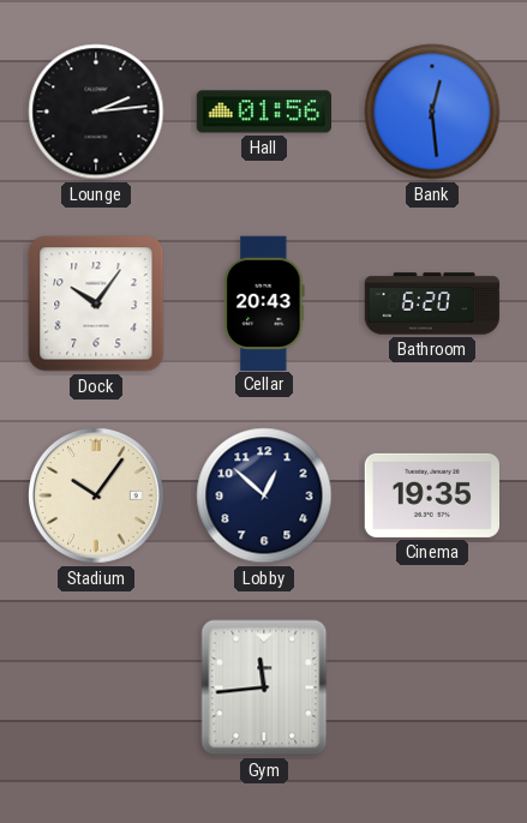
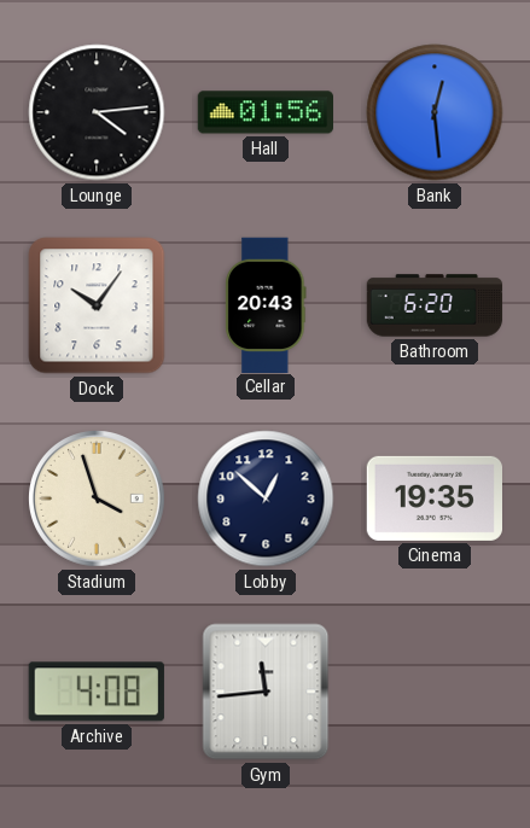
Lounge: 2:14 -> 4:14 (97, 112)
Stadium: 10:06 -> 3:57 (98, 500)
Archive: none -> 4:08 (97, 692)
